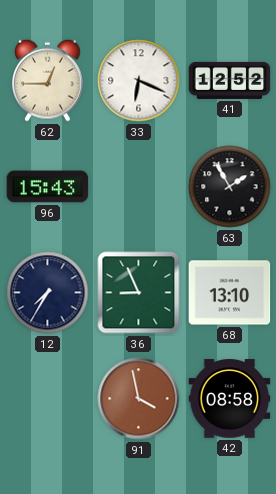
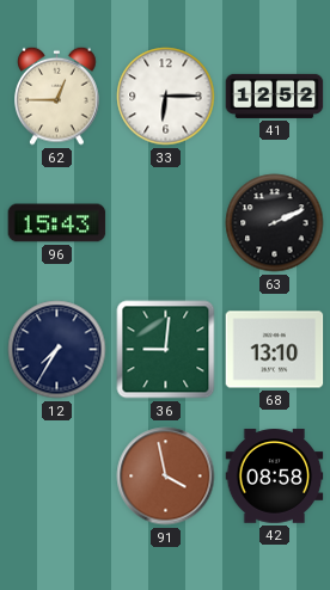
33: 6:19 -> 6:15 (166, 97)
63: 1:55 -> 2:11 (275, 223)
36: 8:56 -> 9:01 (166, 350)
